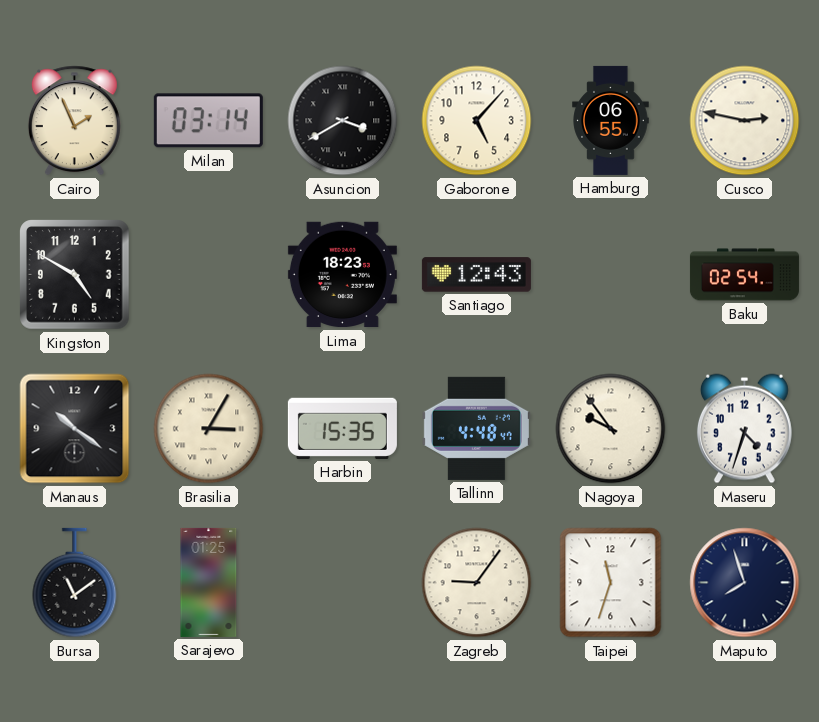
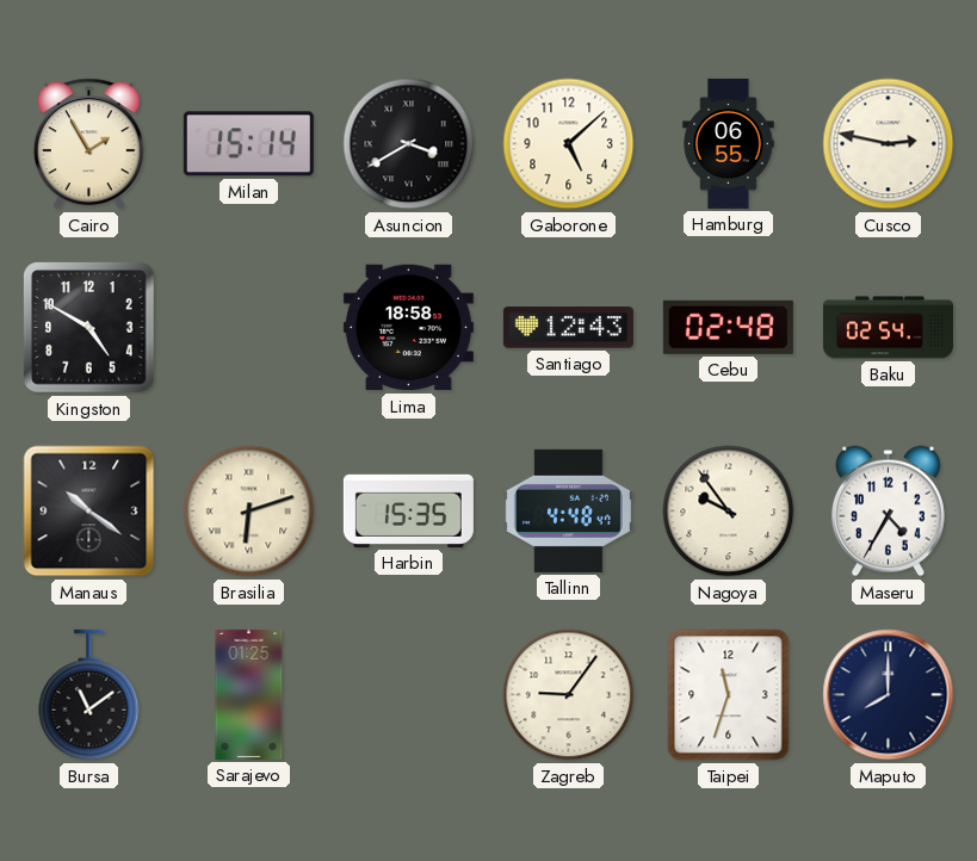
Cairo: 1:56 -> 1:55 (88, 144)
Milan: 03:14 -> 15:14 (248, 144)
Gaborone: 5:07 -> 5:08 (569, 144)
Lima: 18:23 -> 18:58 (408, 328)
Cebu: none -> 02:48 (728, 327)
Brasilia: 3:05 -> 6:12 (249, 512)
Maseru: 4:33 -> 4:35 (888, 512)
Maputo: 7:57 -> 8:00 (889, 695)
